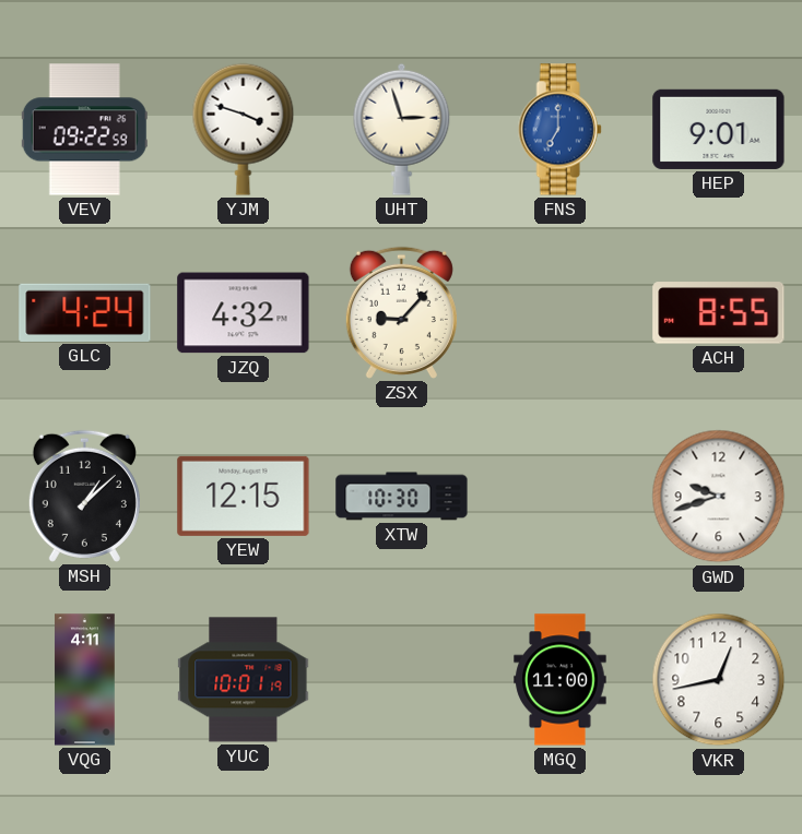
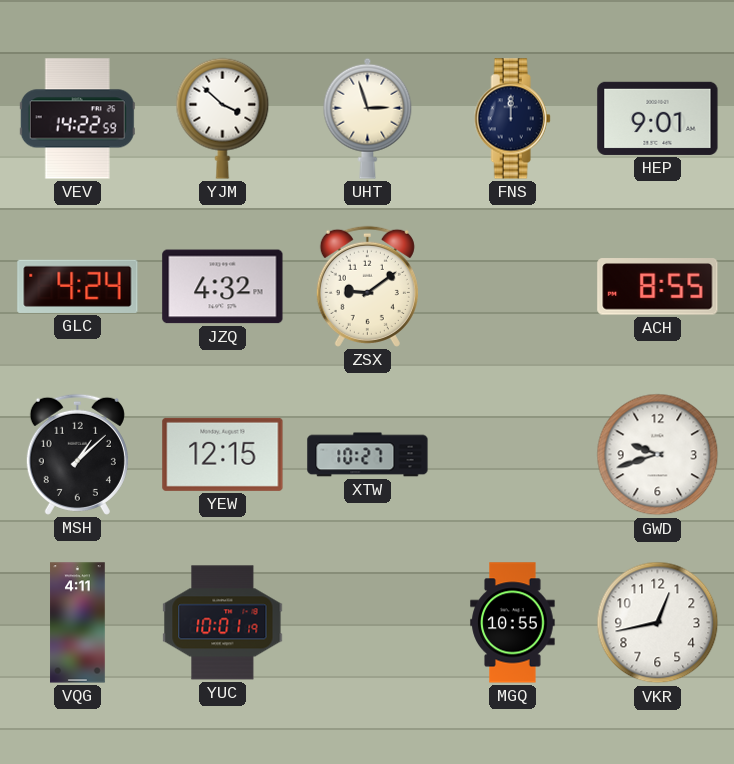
VEV: 09:22 -> 14:22 (77, 119)
YJM: 3:48 -> 3:52 (223, 118)
FNS: 7:00 -> 12:00 (512, 119)
FNS dial: blue -> navy (512, 119)
ZSX: 9:07 -> 9:09 (367, 286)
XTW: 10:30 -> 10:27 (368, 455)
MGQ: 11:00 -> 10:55 (513, 623)
